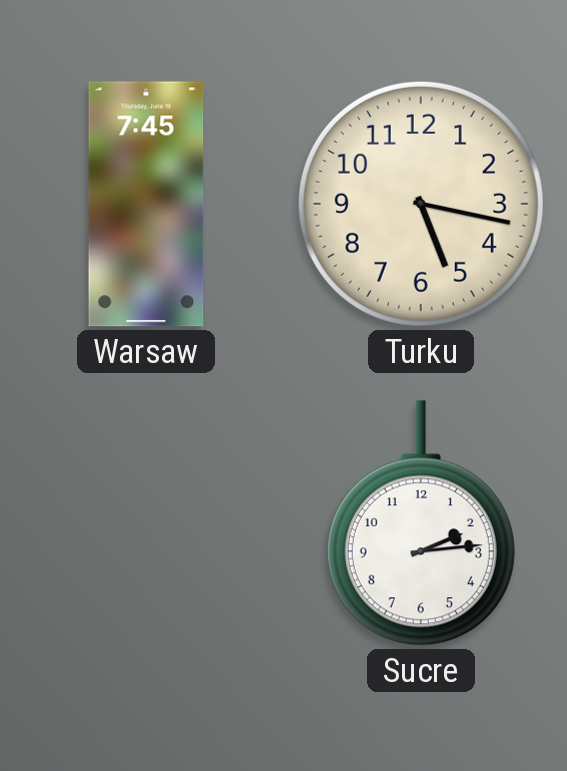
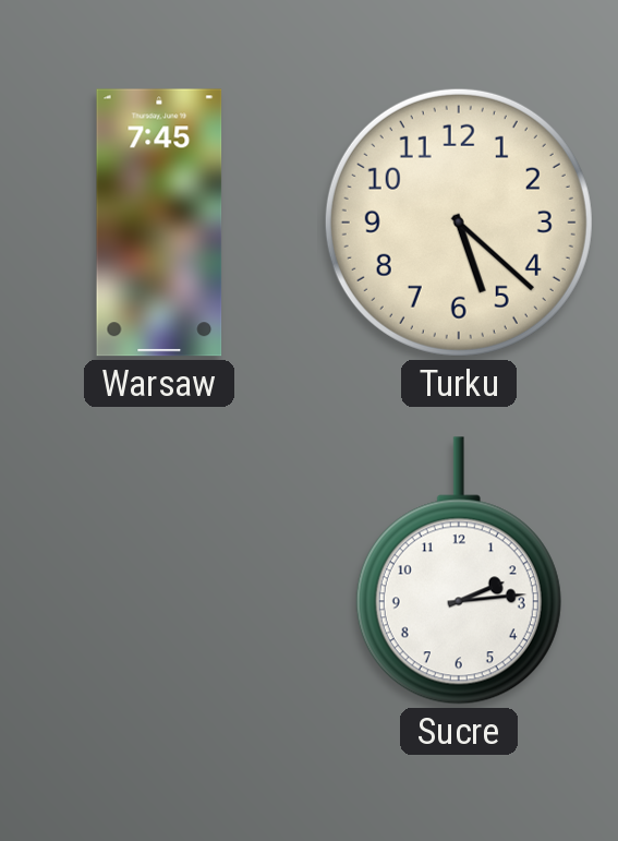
Turku: 5:17 -> 5:22 (459, 223)
